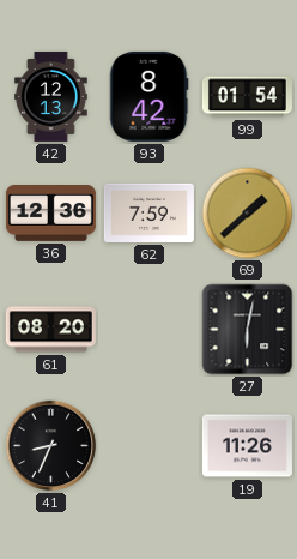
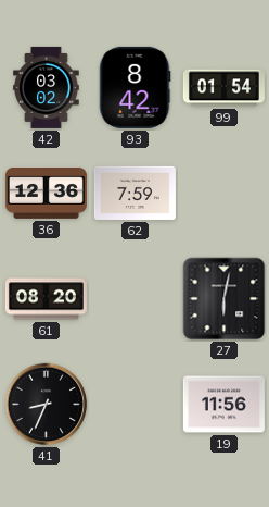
42: 12:13 -> 03:02 (47, 87)
69: 1:38 -> none (248, 214)
19: 11:26 -> 11:56 (223, 405)
